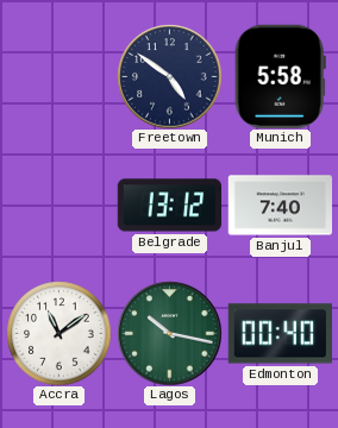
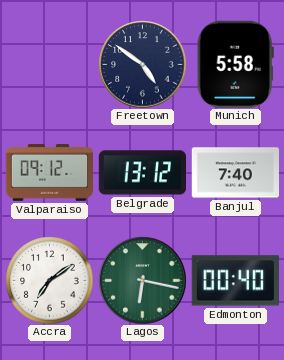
Valparaiso: none -> 09:12 (49, 173)
Accra: 11:09 -> 7:09 (49, 280)
Lagos: 10:17 -> 6:17 (142, 280)
